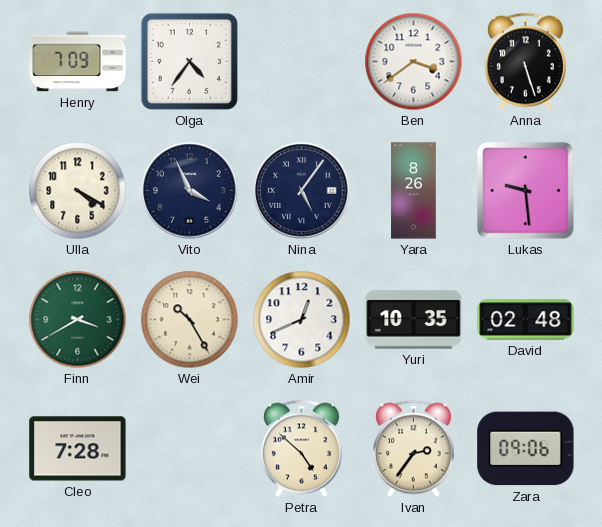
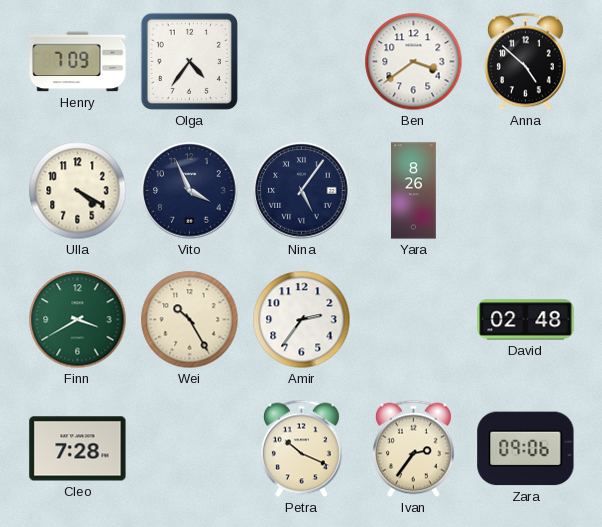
Anna: 5:27 -> 4:52 (525, 62)
Lukas: 9:29 -> none (526, 191)
Amir: 12:41 -> 2:36 (302, 320)
Yuri: 10:35 -> none (414, 320)
Petra: 4:52 -> 10:19 (301, 449)
